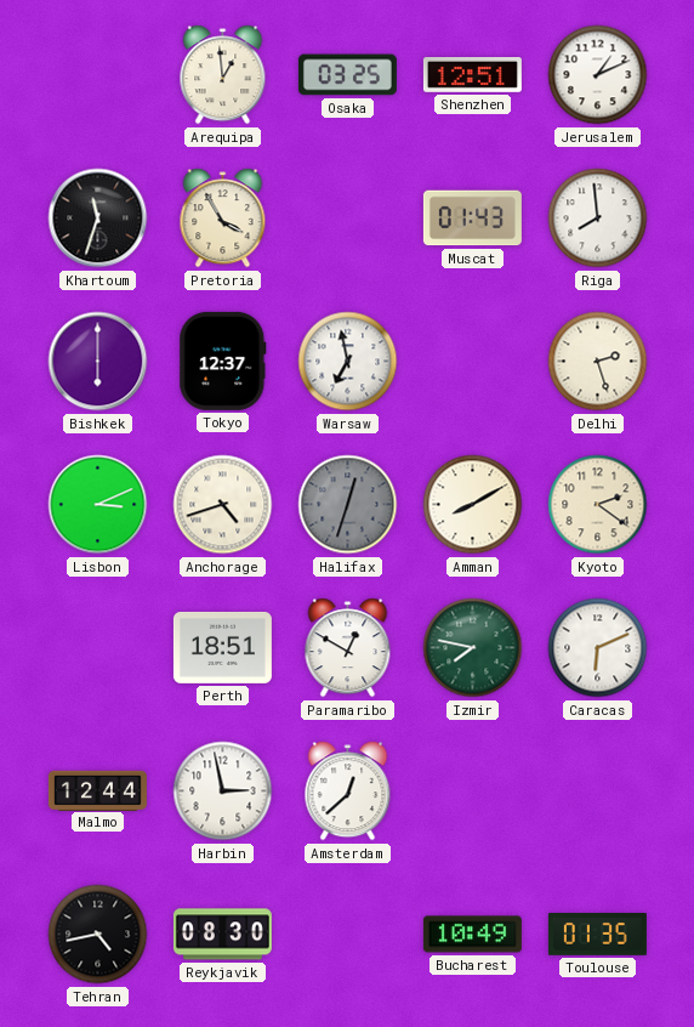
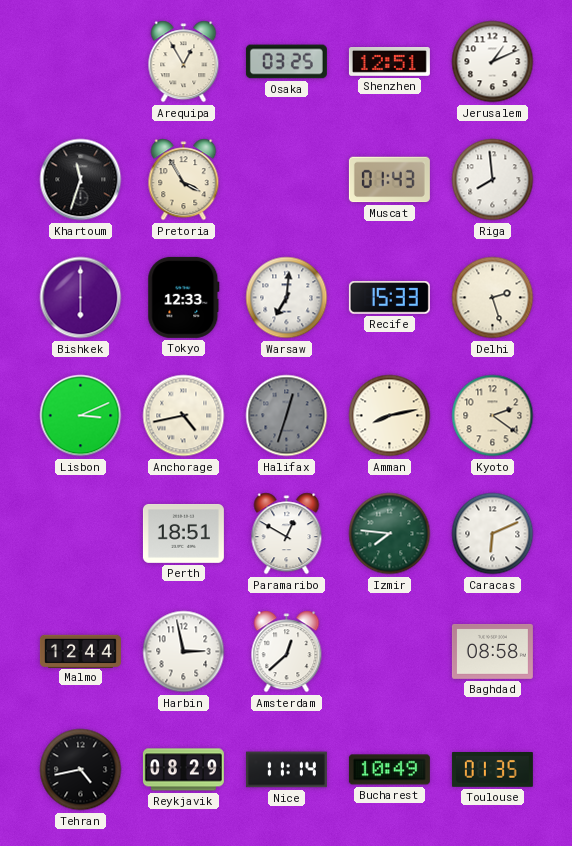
Arequipa: 12:59 -> 12:55 (184, 62)
Tokyo: 12:37 -> 12:33 (184, 297)
Warsaw: 6:58 -> 7:01 (287, 298)
Recife: none -> 15:33 (389, 298)
Anchorage: 4:42 -> 4:43 (184, 416)
Amman: 8:10 -> 8:13 (390, 416)
Izmir: 7:47 -> 7:46 (390, 534)
Baghdad: none -> 08:58 (492, 651)
Reykjavik: 08:30 -> 08:29 (183, 770)
Nice: none -> 11:14 (286, 770)
